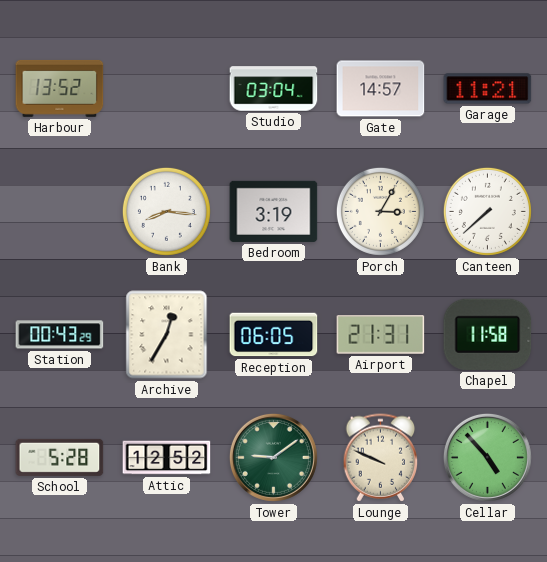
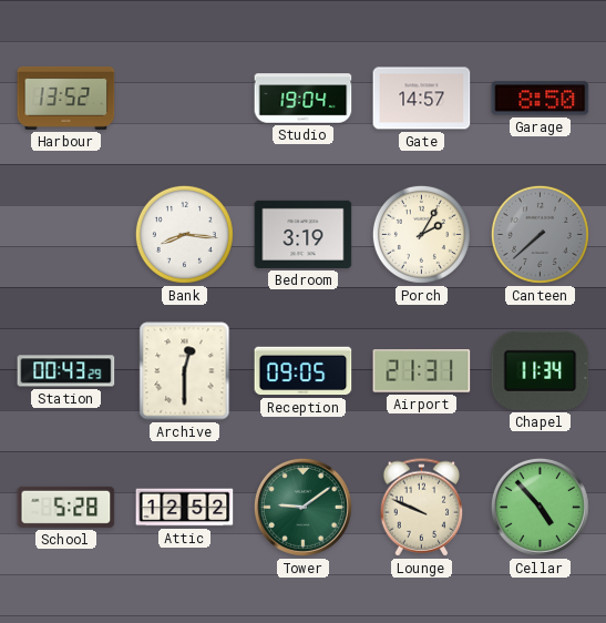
Studio: 03:04 -> 19:04 (304, 99)
Garage: 11:21 -> 8:50 (541, 99)
Porch: 3:05 -> 2:05 (421, 234)
Canteen dial: white -> grey (540, 234)
Archive: 12:35 -> 12:30 (185, 371)
Reception: 06:05 -> 09:05 (304, 371)
Chapel: 11:58 -> 11:34 (541, 370)
